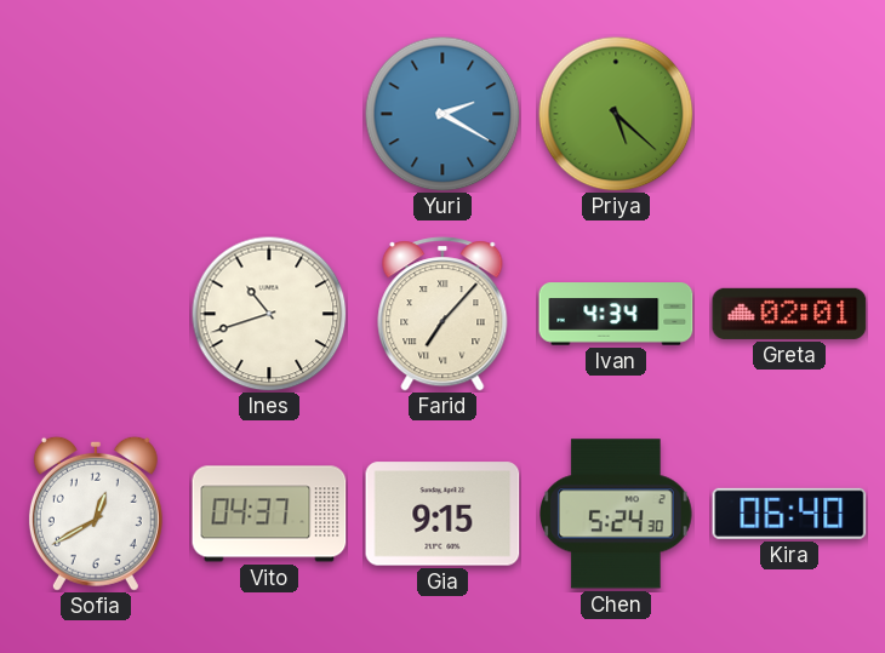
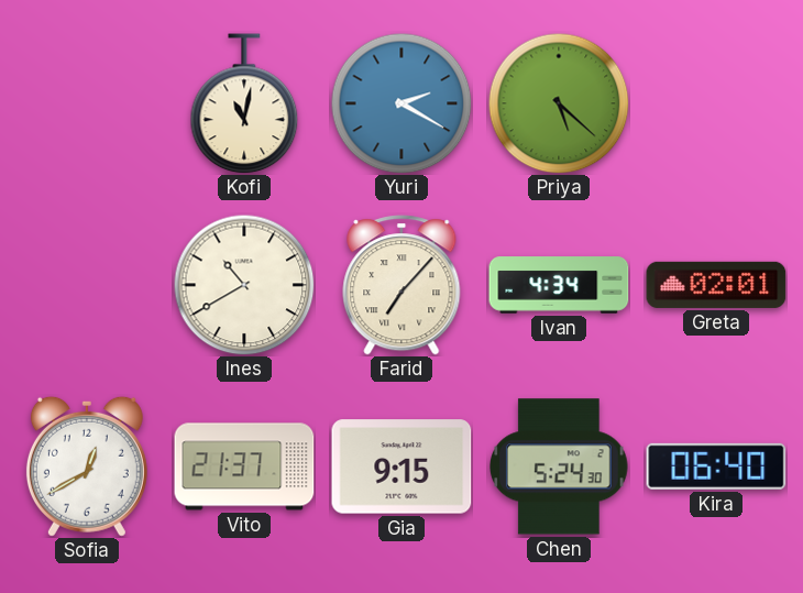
Kofi: none -> 11:02 (244, 103)
Ines: 10:42 -> 10:40 (244, 285)
Vito: 04:37 -> 21:37 (244, 466)
